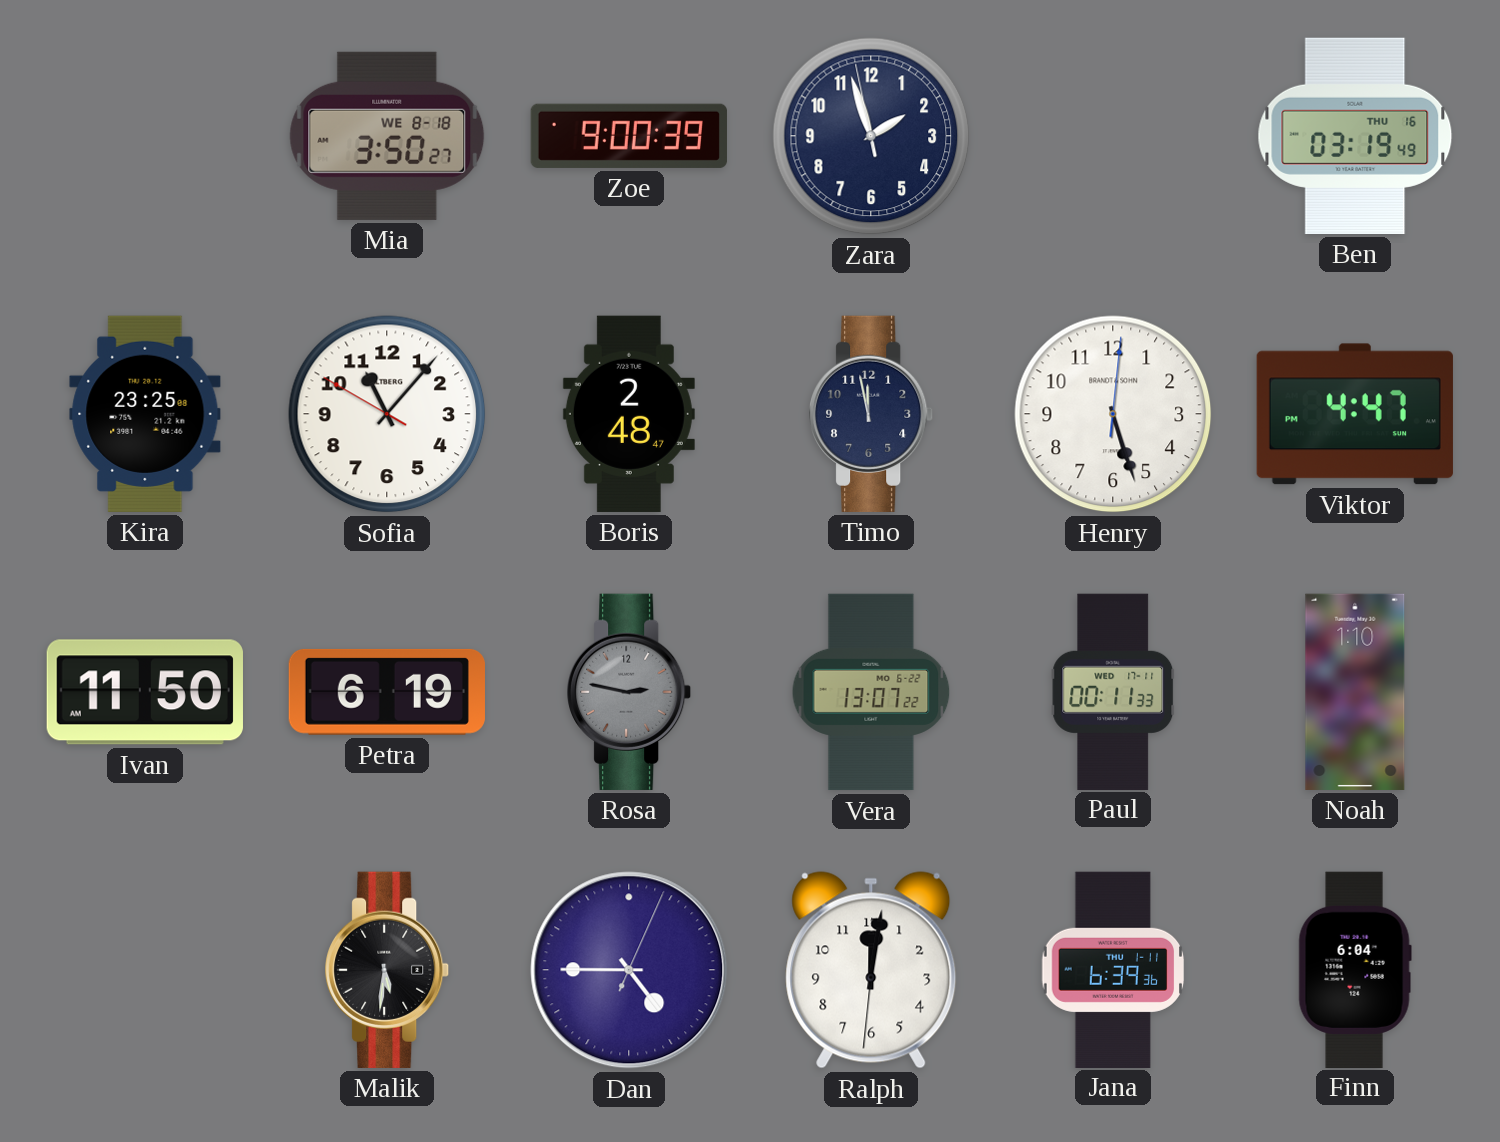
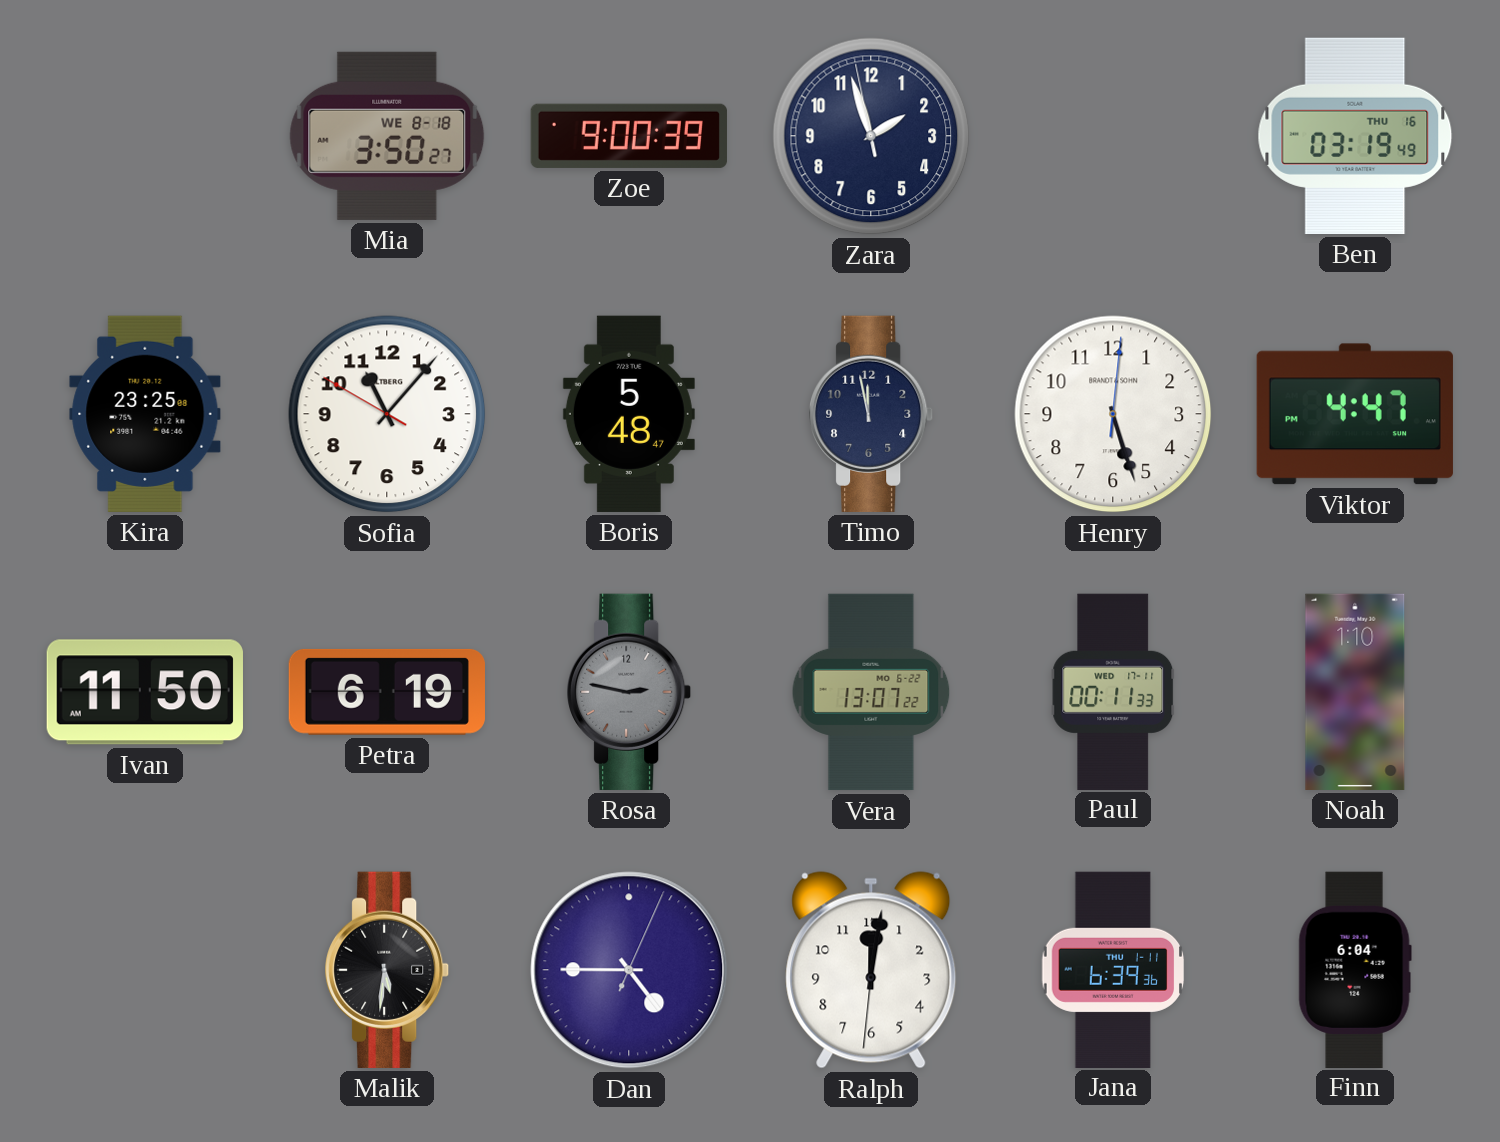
Boris: 2:48 -> 5:48 (629, 414)
